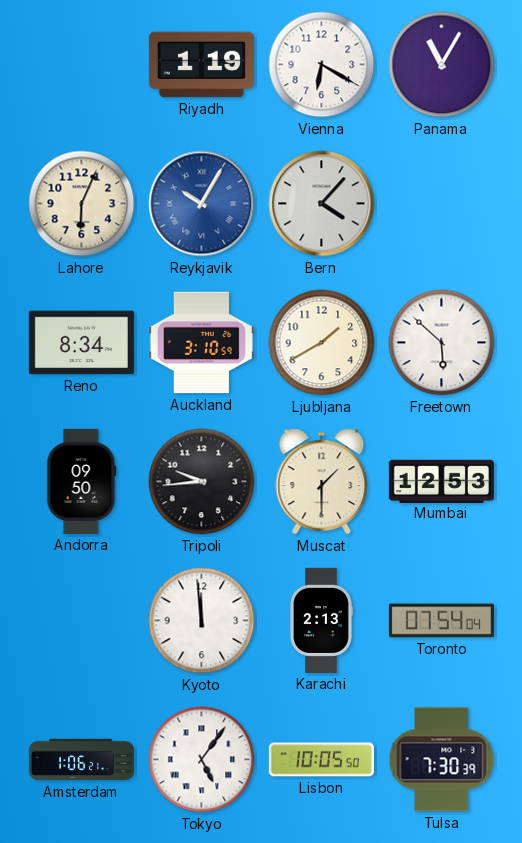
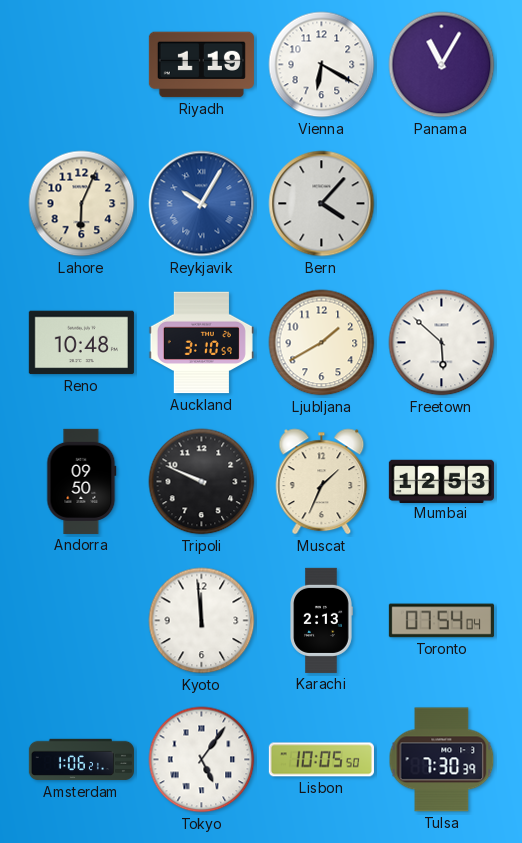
Reno: 8:34 -> 10:48 (81, 343)
Tripoli: 9:44 -> 9:49 (202, 482)
Muscat: 1:30 -> 1:34 (322, 482)
